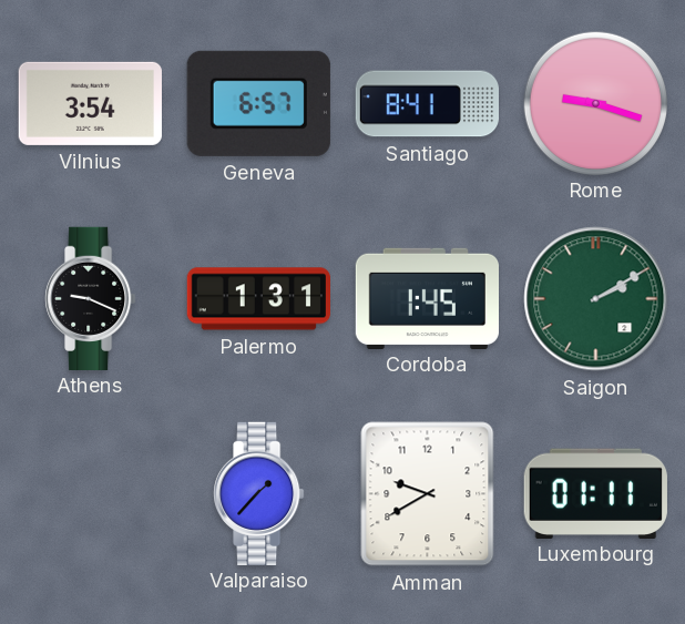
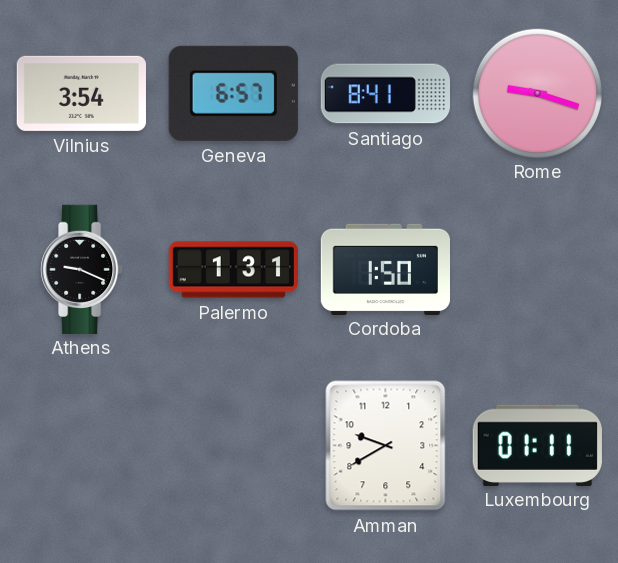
Cordoba: 1:45 -> 1:50 (385, 269)
Saigon: 2:10 -> none (596, 299)
Valparaiso: 1:37 -> none (259, 493)
